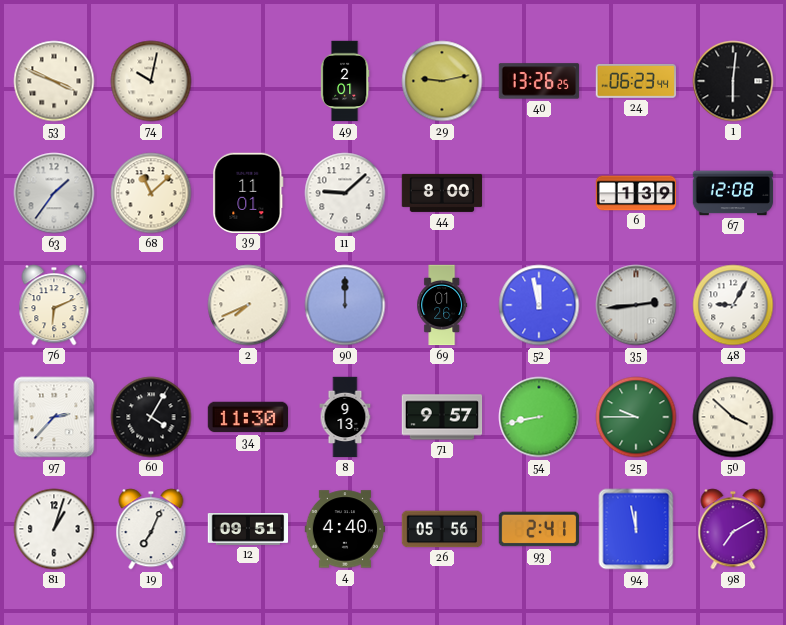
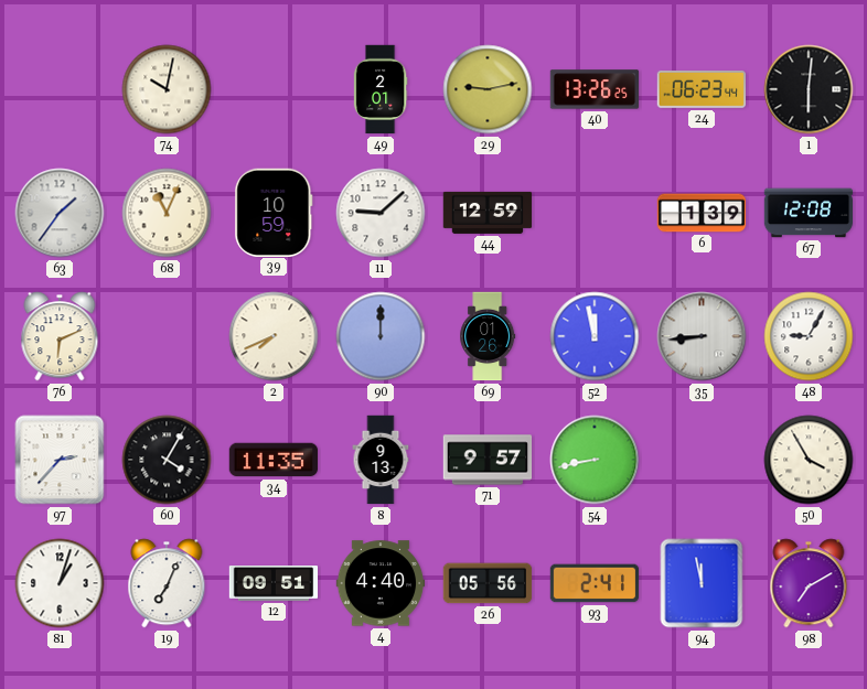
53: 3:49 -> none (54, 81)
68: 11:08 -> 11:04 (167, 213)
39: 11:01 -> 10:59 (274, 212)
44: 8:00 -> 12:59 (488, 213)
35: 2:44 -> 8:44 (702, 336)
34: 11:30 -> 11:35 (274, 460)
25: 9:45 -> none (636, 417)
50: 3:52 -> 3:55 (809, 460)
